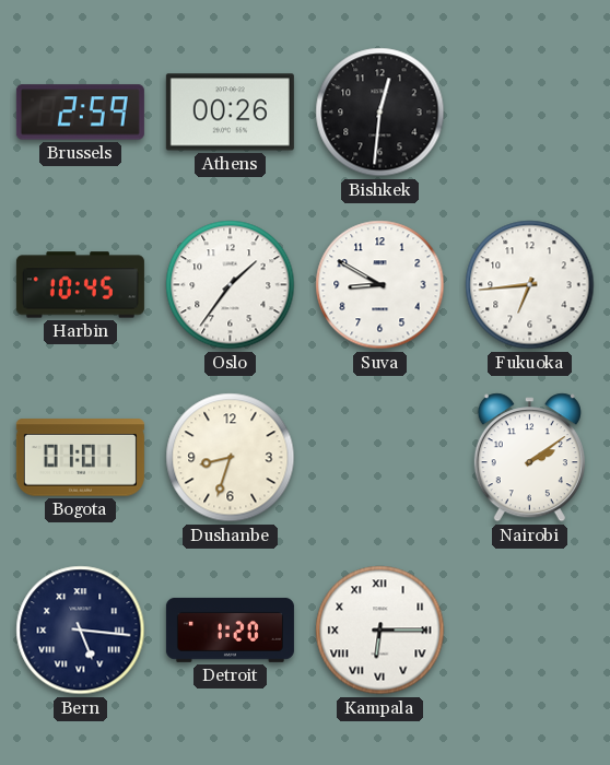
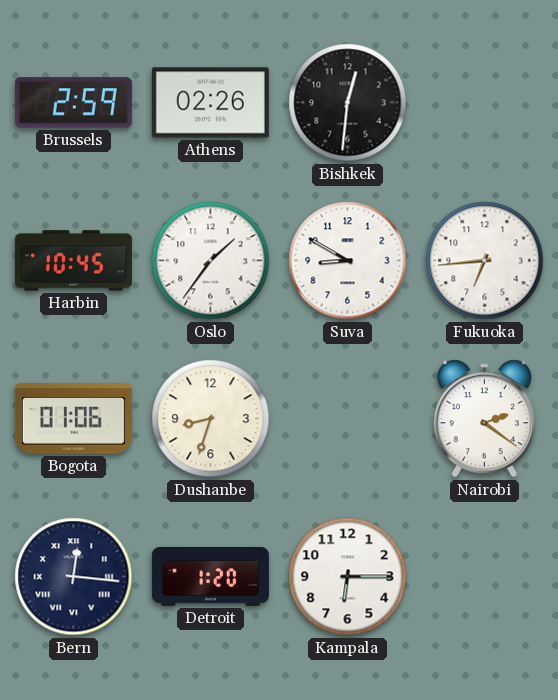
Athens: 00:26 -> 02:26 (210, 103)
Bogota: 01:01 -> 01:06 (73, 419)
Nairobi: 2:09 -> 2:21 (484, 419)
Bern: 5:16 -> 12:16 (74, 577)
Kampala numerals: Roman -> Arabic (348, 577)
